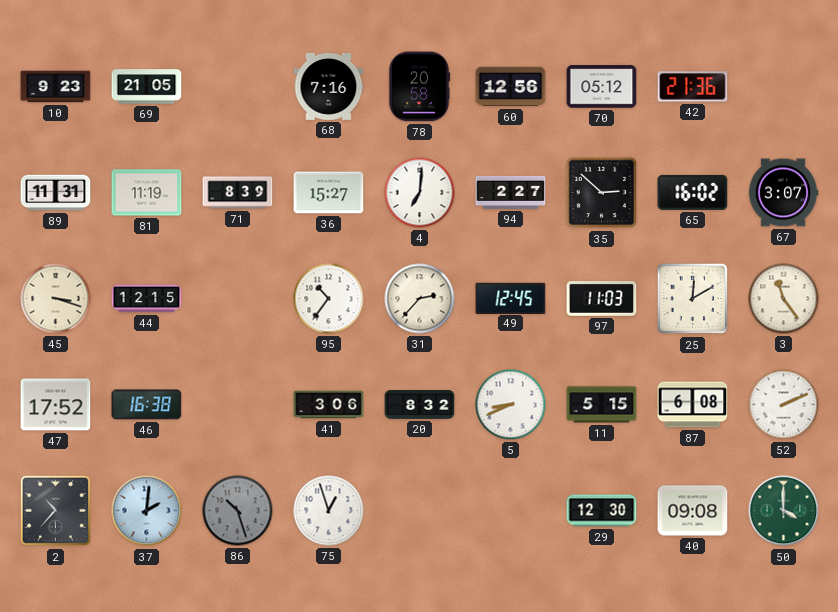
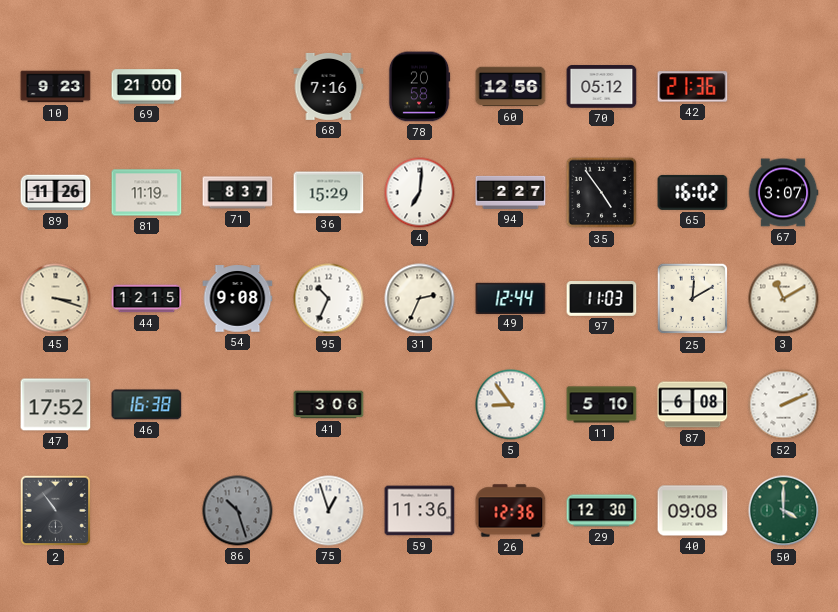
69: 21:05 -> 21:00 (147, 87)
89: 11:31 -> 11:26 (56, 193)
71: 8:39 -> 8:37 (238, 193)
36: 15:27 -> 15:29 (329, 193)
35: 2:52 -> 4:54 (602, 193)
54: none -> 9:08 (238, 299)
95: 10:36 -> 10:34 (329, 299)
31: 2:37 -> 2:34 (420, 299)
49: 12:45 -> 12:44 (511, 298)
3: 11:24 -> 11:10 (784, 299)
20: 8:32 -> none (420, 405)
5: 8:41 -> 8:54 (511, 405)
11: 5:15 -> 5:10 (602, 405)
2: 10:37 -> 10:54 (56, 511)
37: 2:01 -> none (147, 511)
59: none -> 11:36 (420, 511)
26: none -> 12:36 (511, 511)
